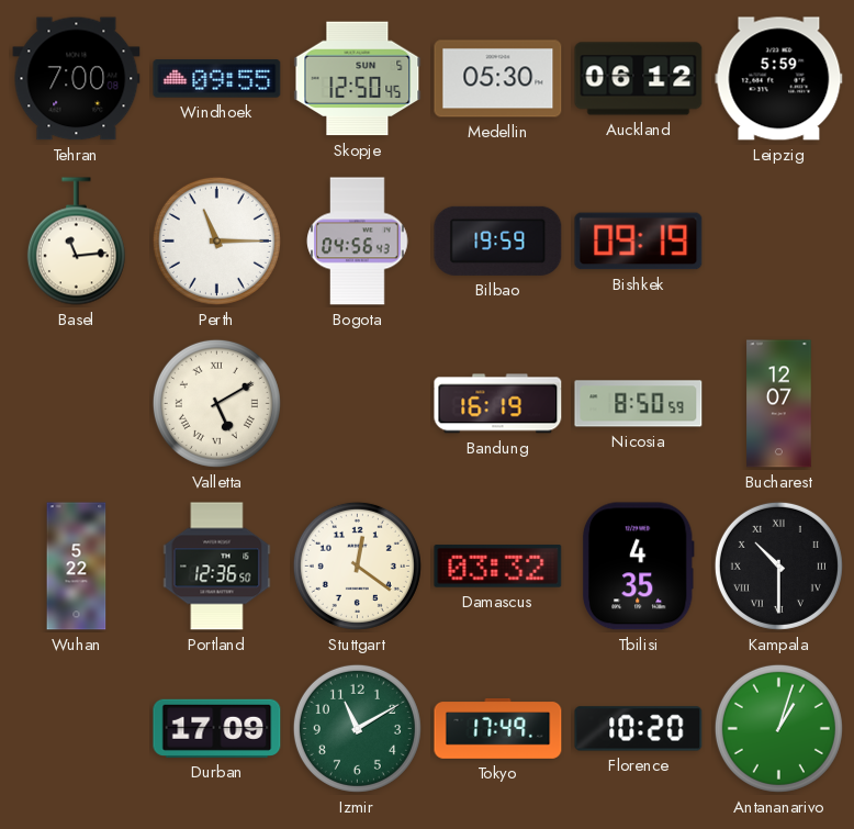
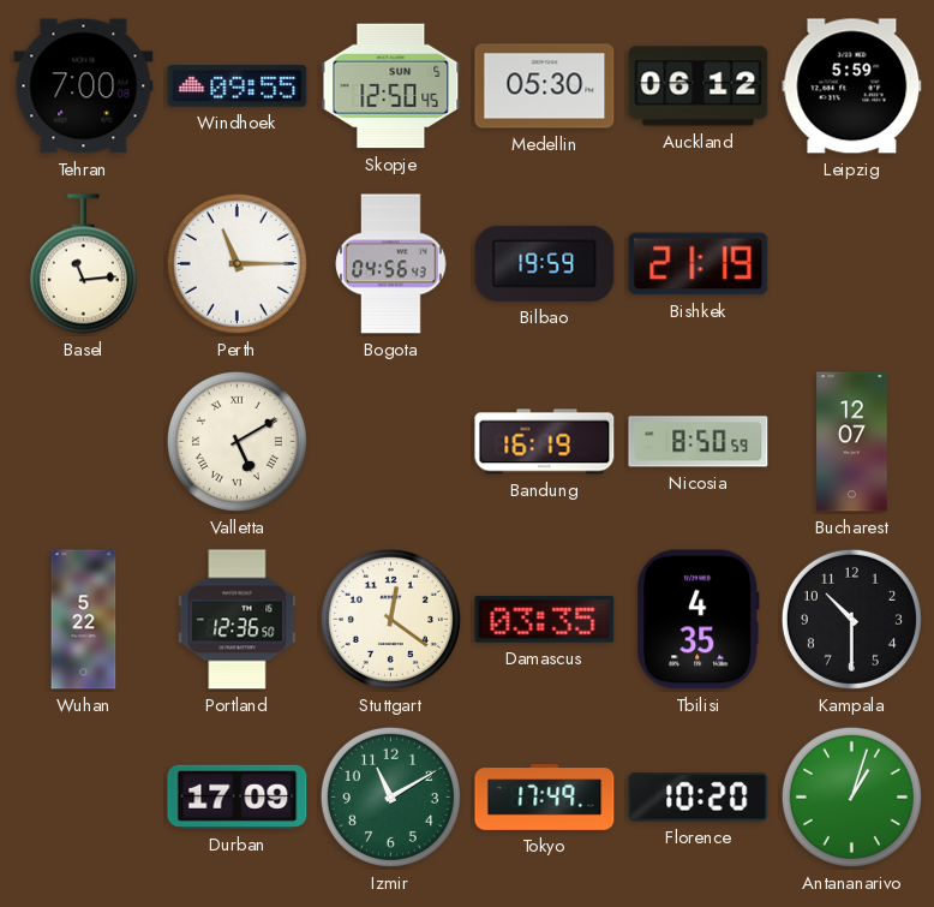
Bishkek: 09:19 -> 21:19 (699, 264)
Damascus: 03:32 -> 03:35 (545, 620)
Kampala numerals: Roman -> Arabic (851, 619)
